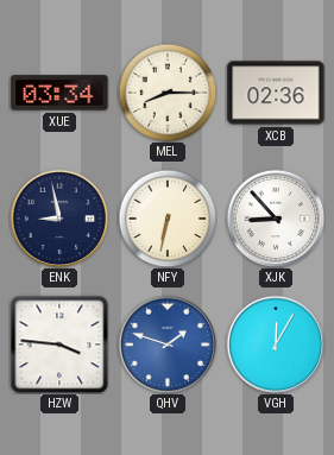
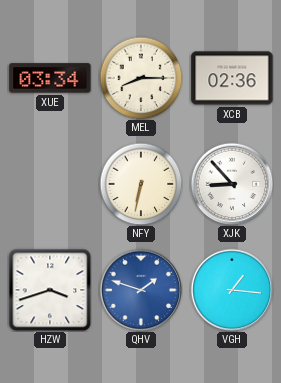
ENK: 8:58 -> none (59, 219)
HZW: 3:46 -> 3:42 (50, 290)
VGH: 12:05 -> 1:16 (232, 290)
